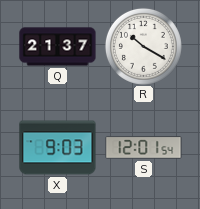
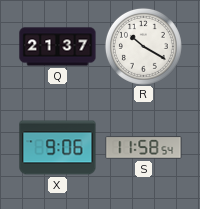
X: 9:03 -> 9:06 (58, 148)
S: 12:01 -> 11:58 (144, 148)
